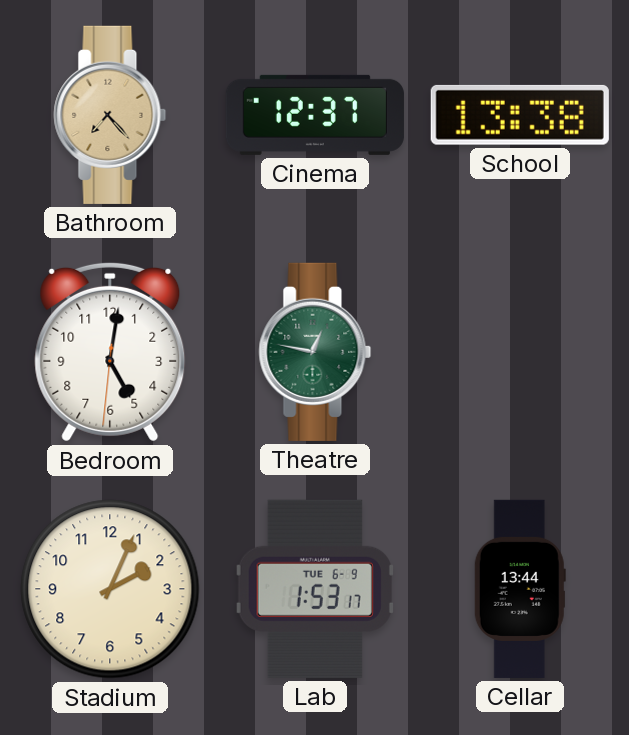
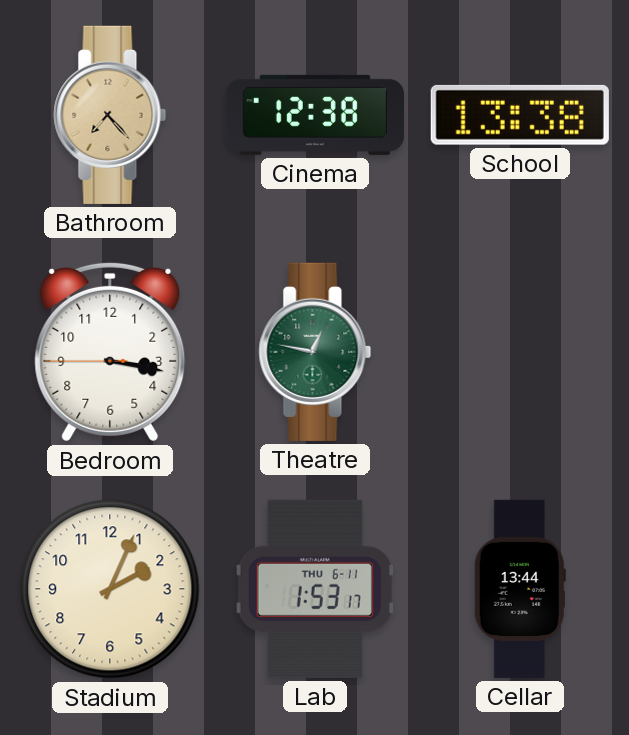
Cinema: 12:37 -> 12:38 (315, 115)
Bedroom: 5:01 -> 3:16 (110, 352)
Lab date: TUE 6-9 -> THU 6-11 (315, 589)
